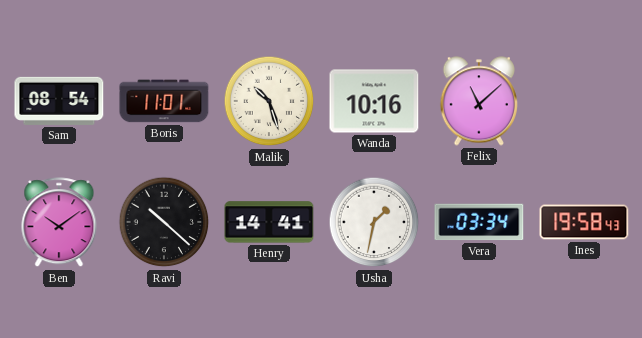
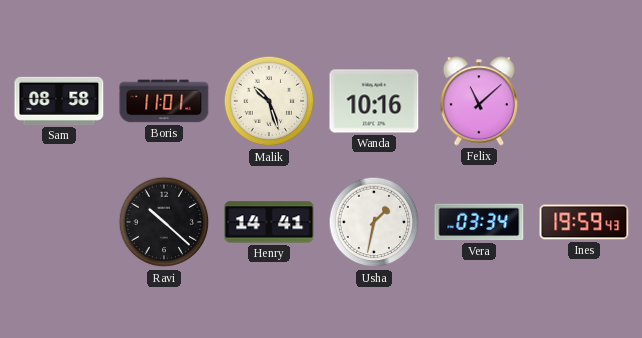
Sam: 08:54 -> 08:58 (59, 101)
Ben: 10:09 -> none (59, 223)
Ines: 19:58 -> 19:59 (584, 222)
